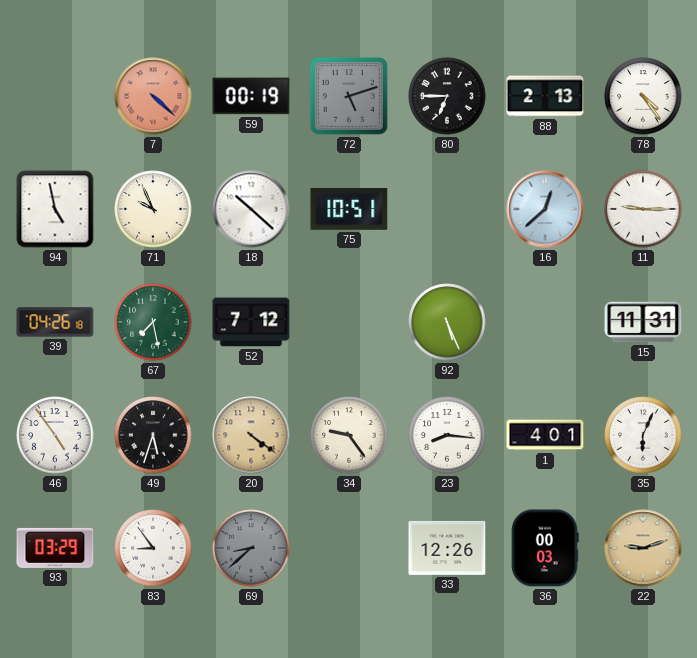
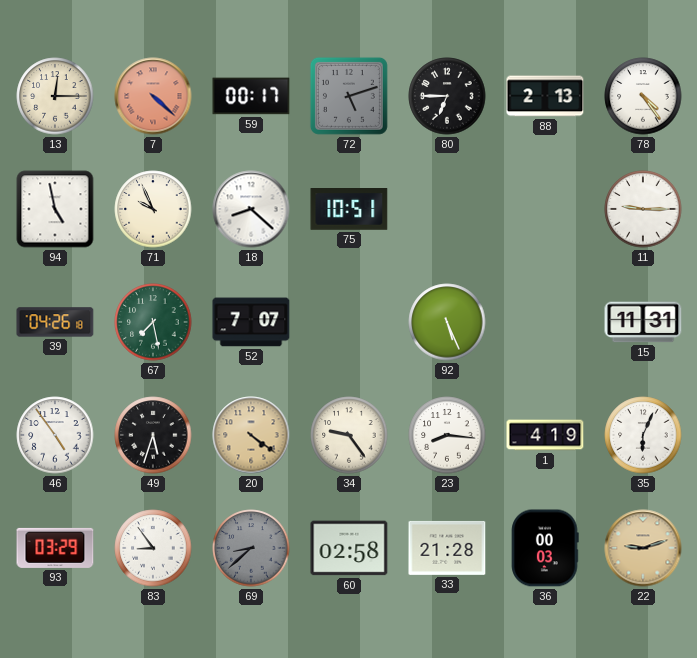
13: none -> 12:15 (55, 96)
59: 00:19 -> 00:17 (251, 96)
18: 10:22 -> 8:22 (251, 209)
16: 12:38 -> none (545, 209)
52: 7:12 -> 7:07 (251, 322)
1: 4:01 -> 4:19 (545, 435)
60: none -> 02:58 (349, 548)
33: 12:26 -> 21:28 (447, 548)
